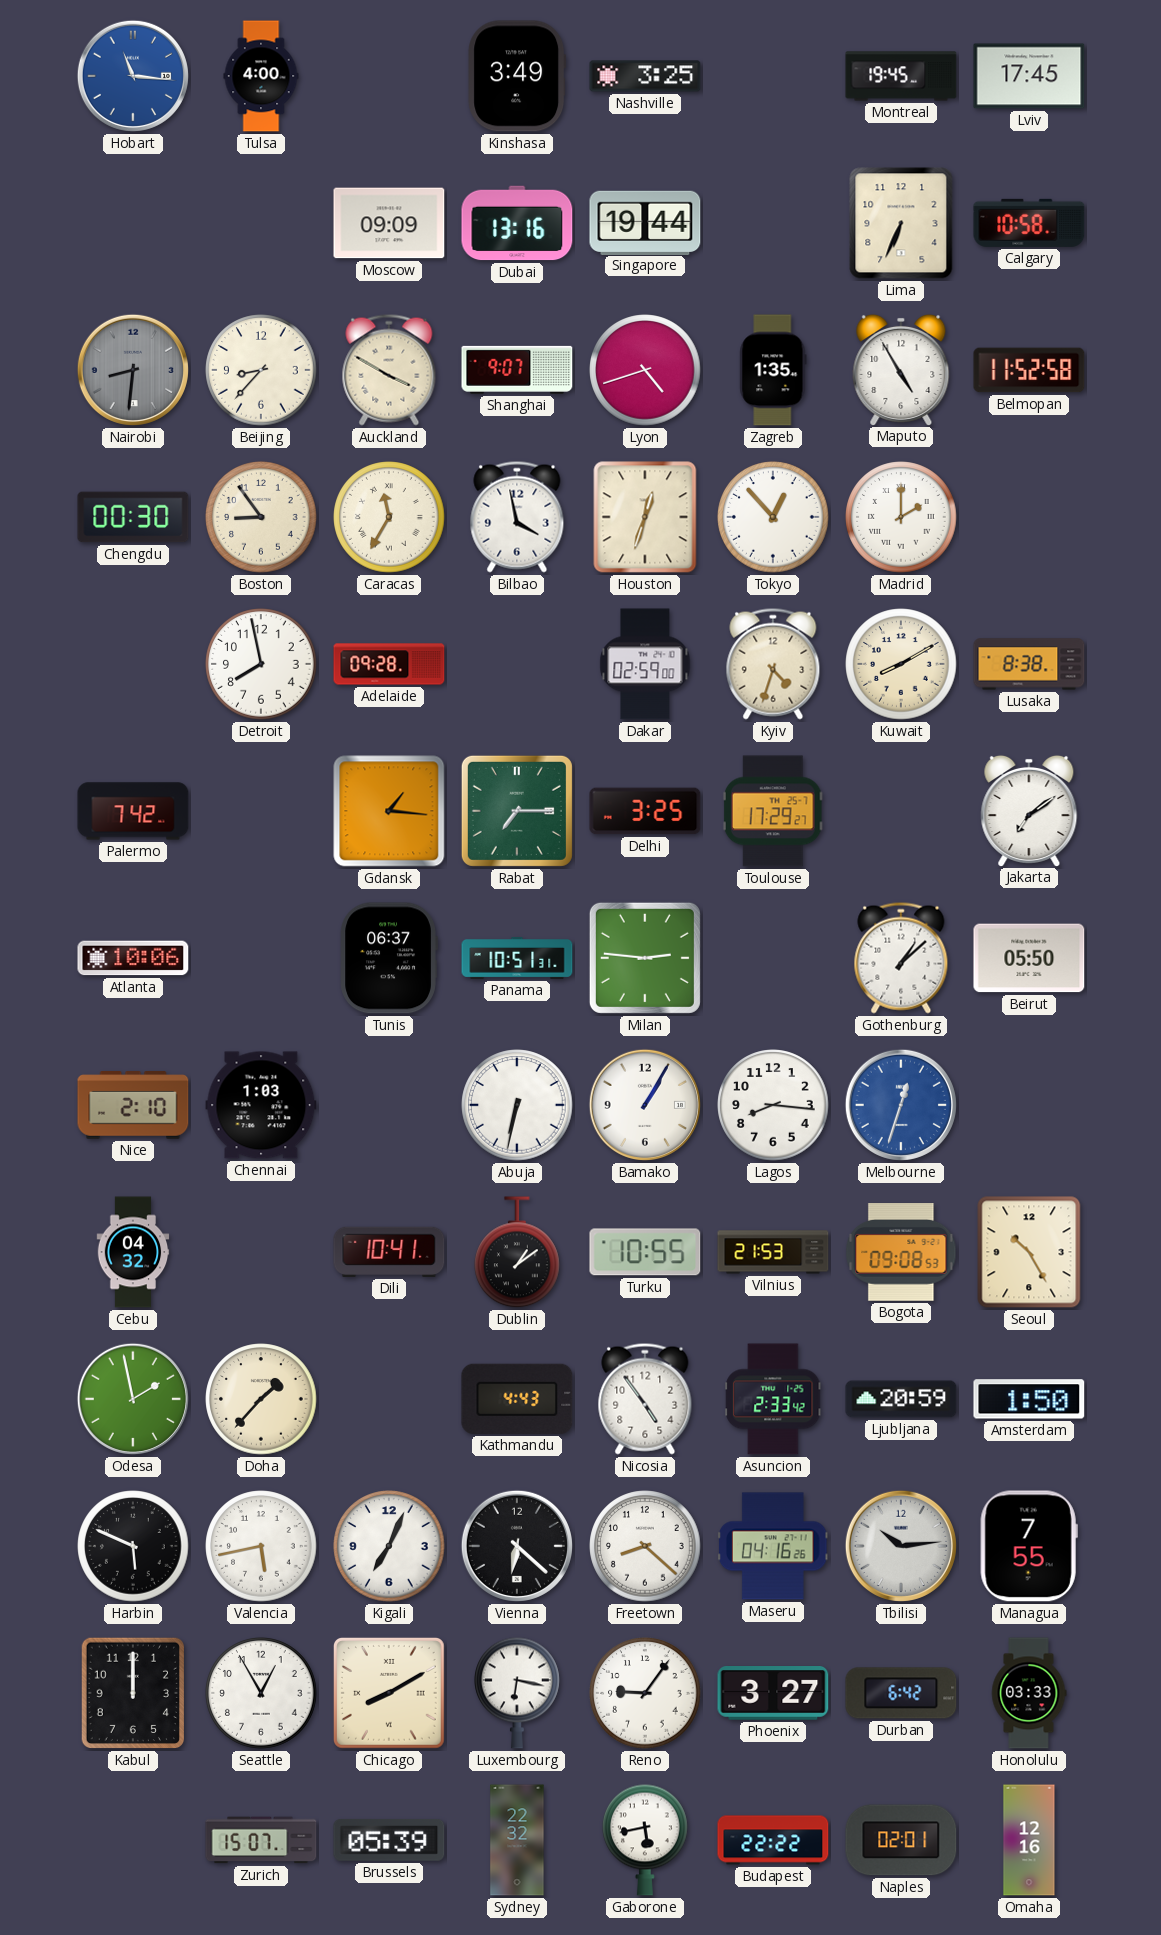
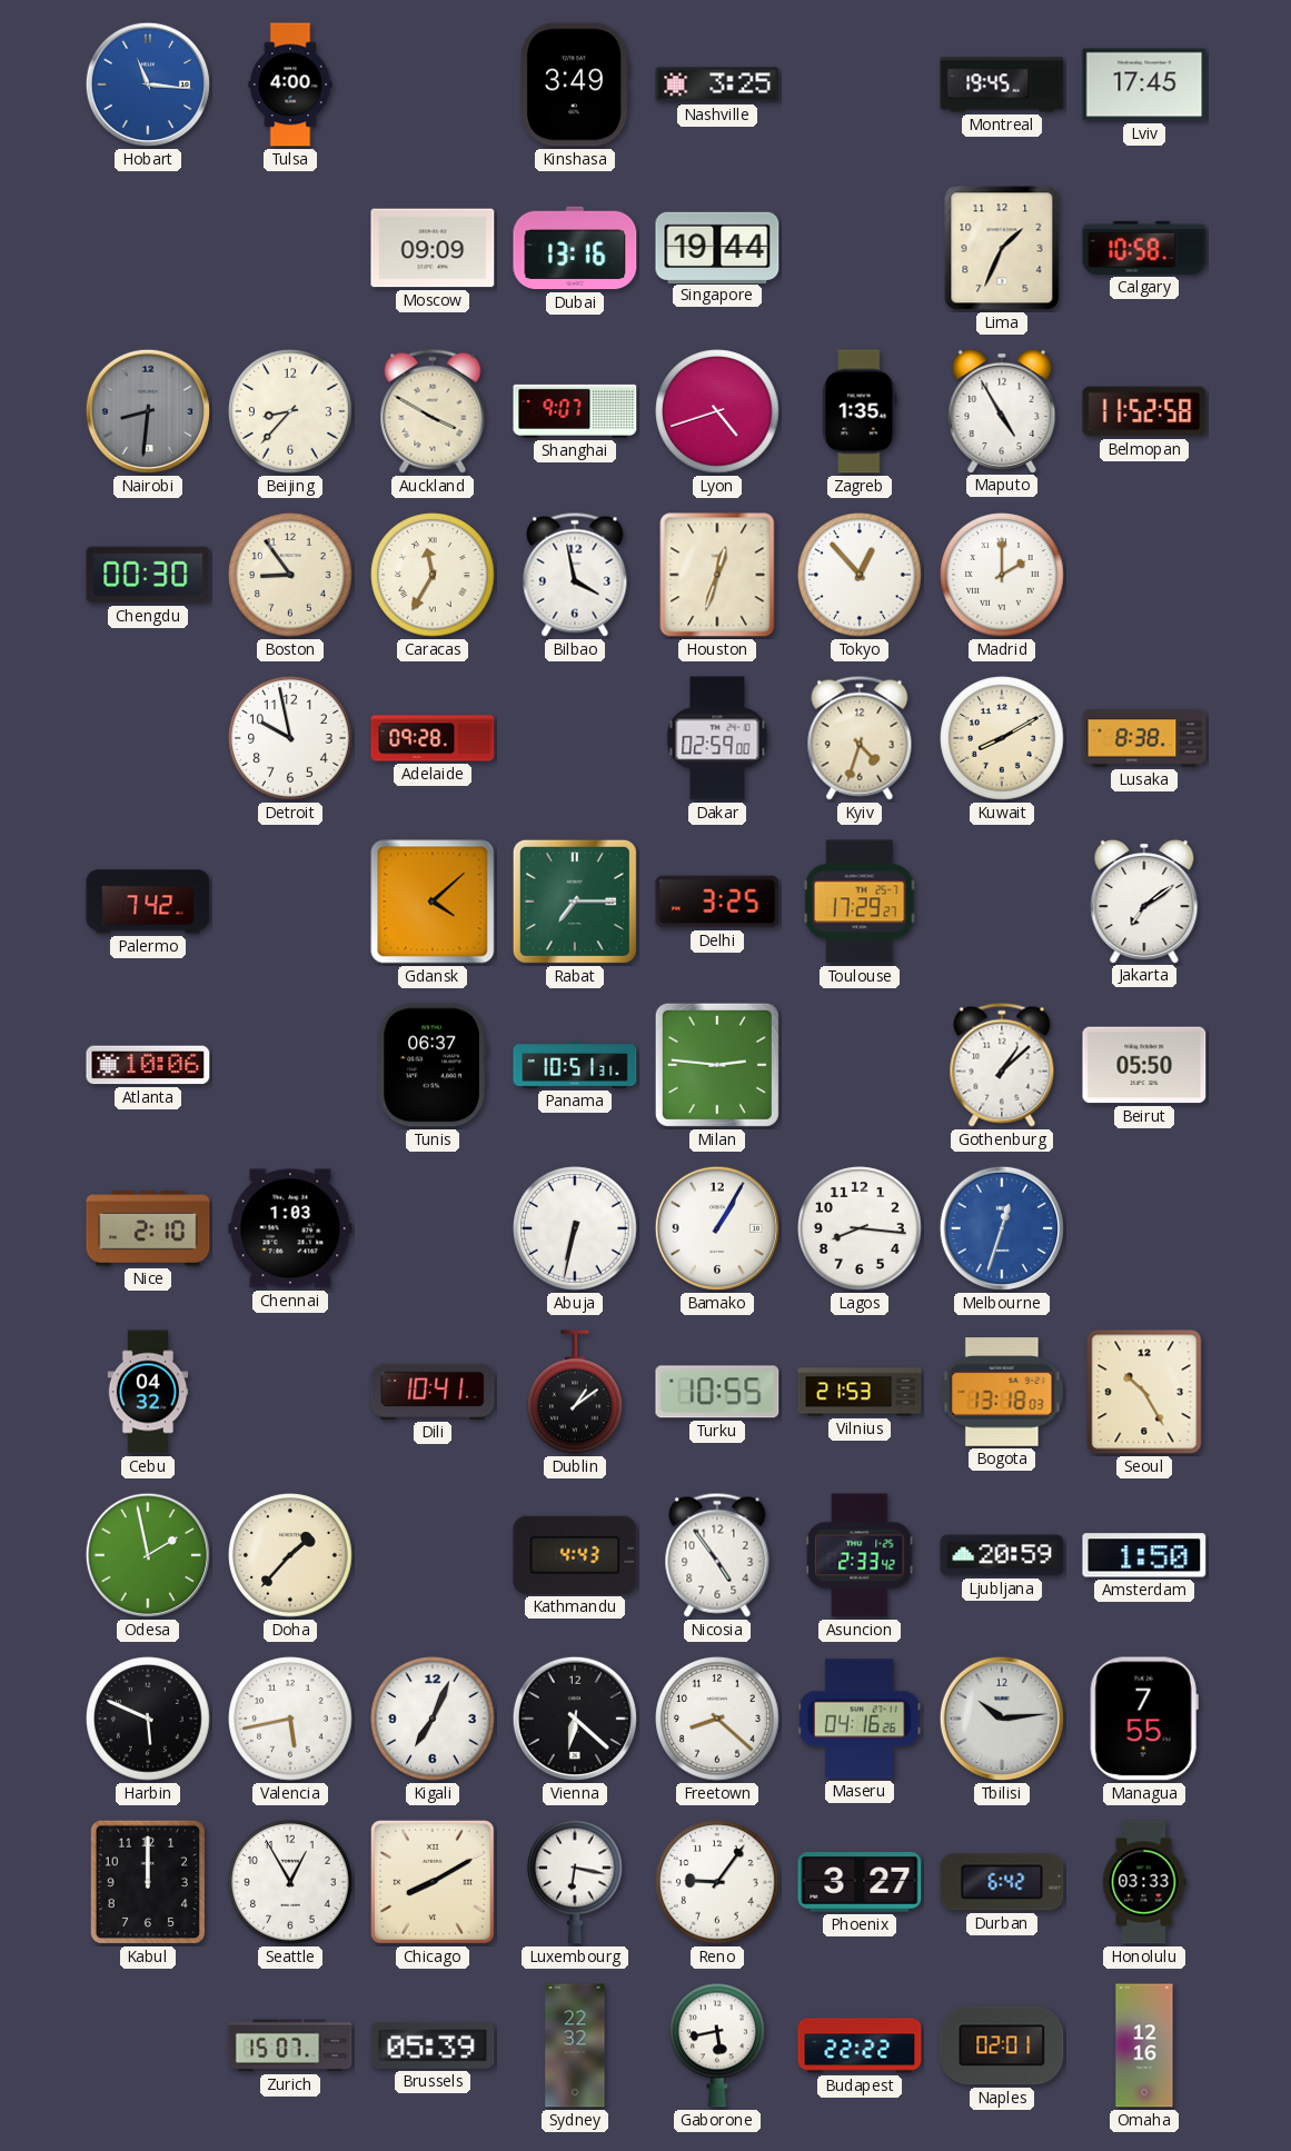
Lima: 6:34 -> 1:34 (1002, 248)
Detroit: 7:58 -> 9:58 (290, 738)
Gdansk: 1:16 -> 4:08 (433, 902)
Bogota: 09:08 -> 13:18 (1002, 1392)
